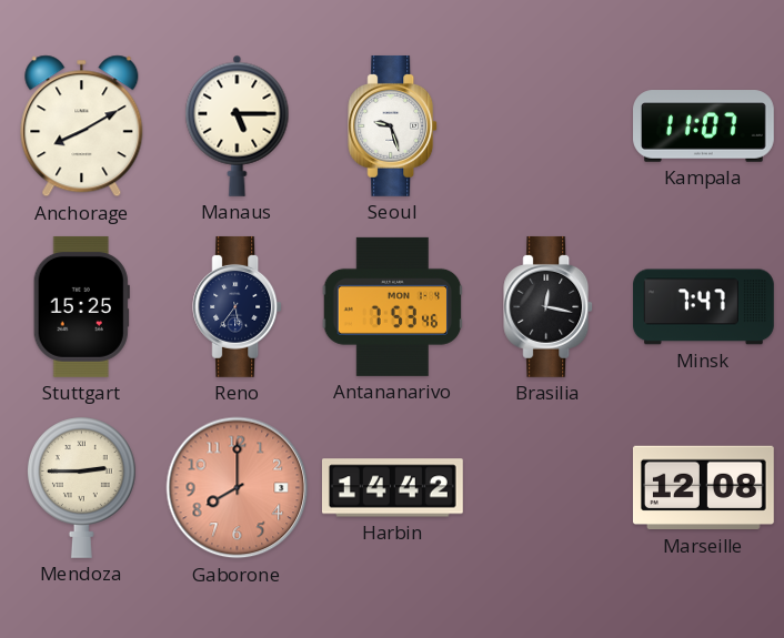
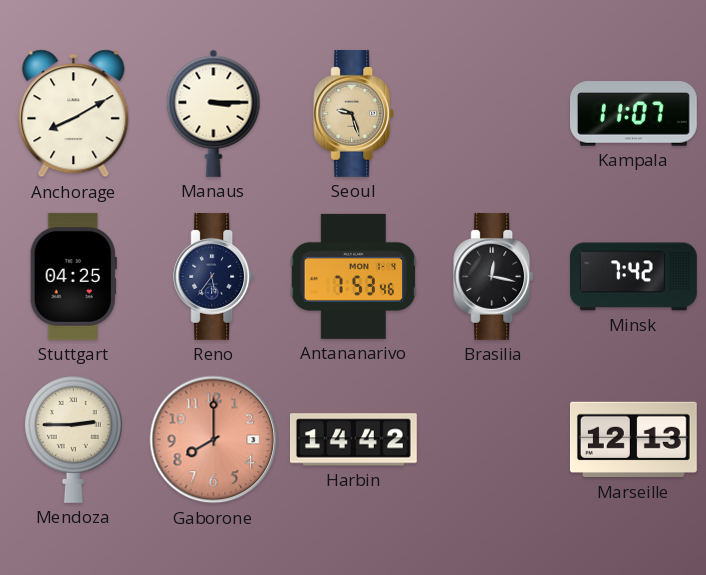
Manaus: 5:15 -> 3:15 (214, 113)
Seoul dial: white -> champagne (354, 113)
Stuttgart: 15:25 -> 04:25 (73, 276)
Minsk: 7:47 -> 7:42 (634, 277)
Marseille: 12:08 -> 12:13 (633, 440)
